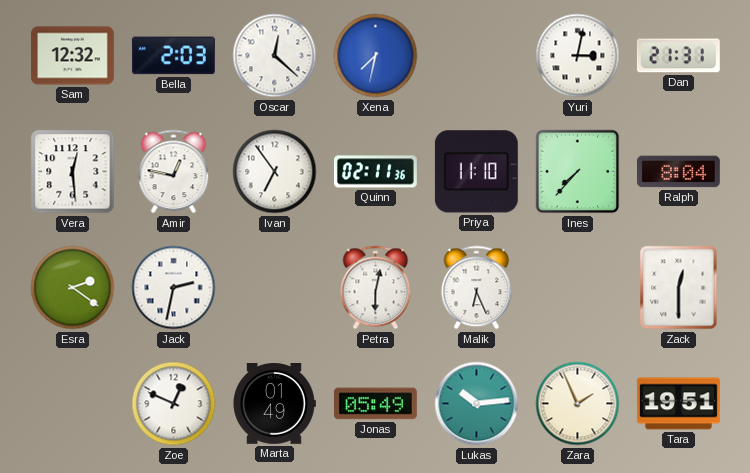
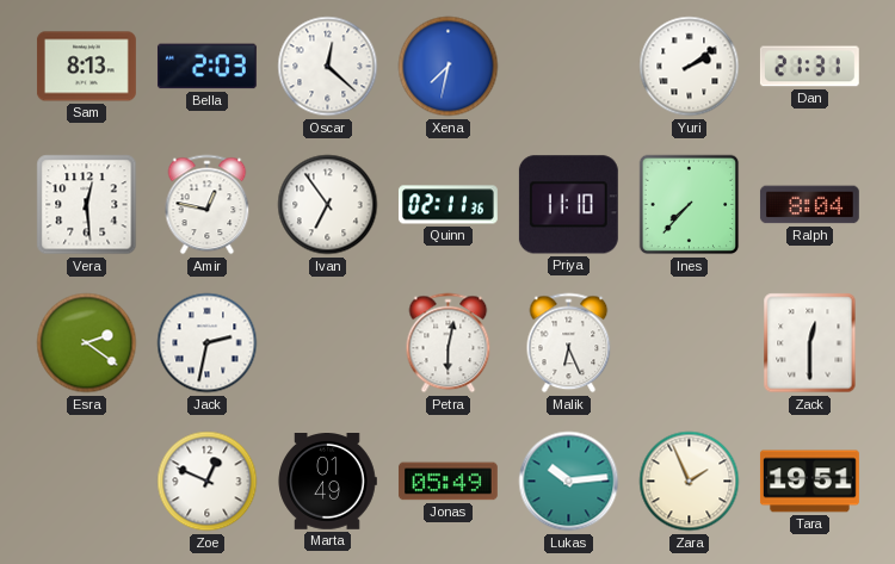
Sam: 12:32 -> 8:13 (86, 67)
Yuri: 3:02 -> 2:09 (690, 67)
